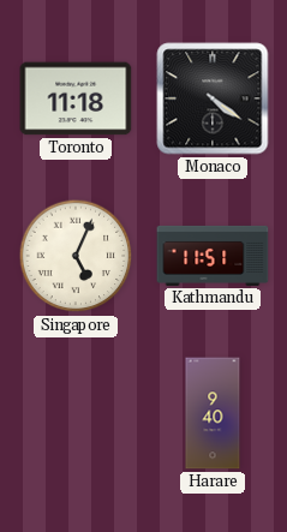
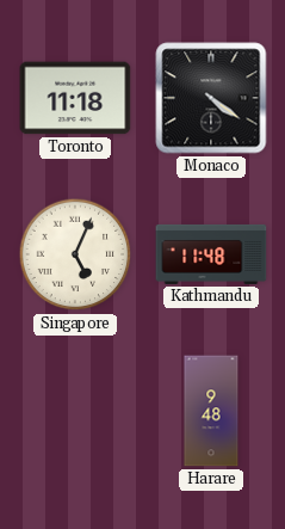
Kathmandu: 11:51 -> 11:48 (211, 254)
Harare: 9:40 -> 9:48 (211, 411)
